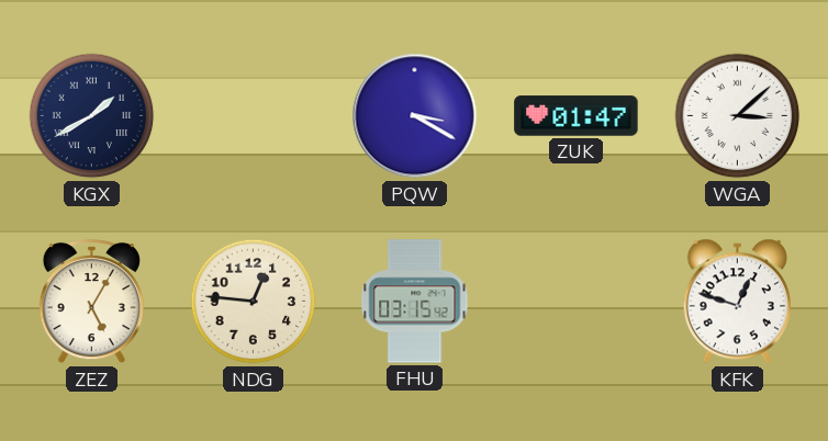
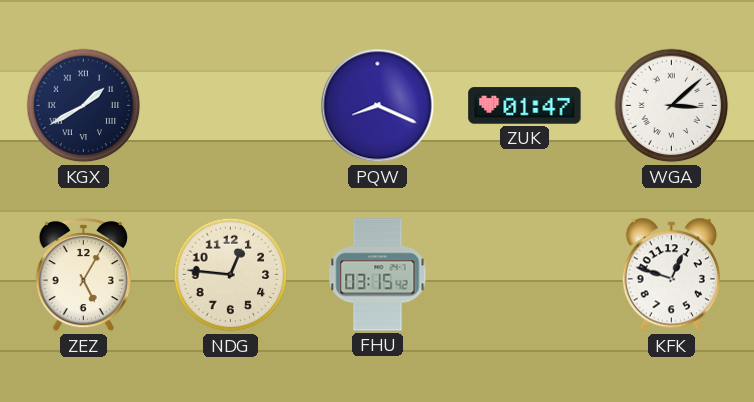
PQW: 3:20 -> 8:19 (378, 106)
